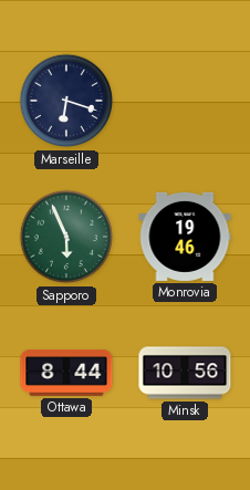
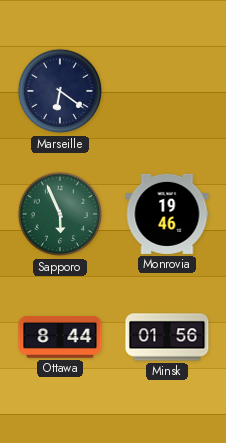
Marseille: 6:18 -> 6:21 (60, 91)
Minsk: 10:56 -> 01:56 (167, 337)
